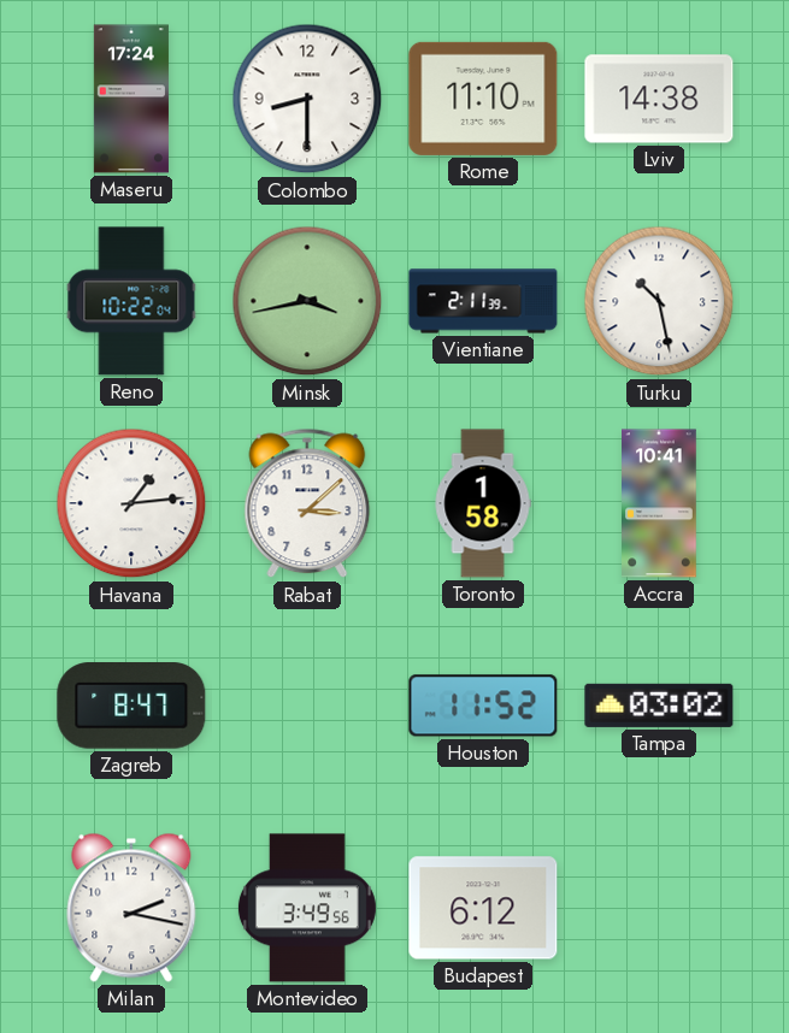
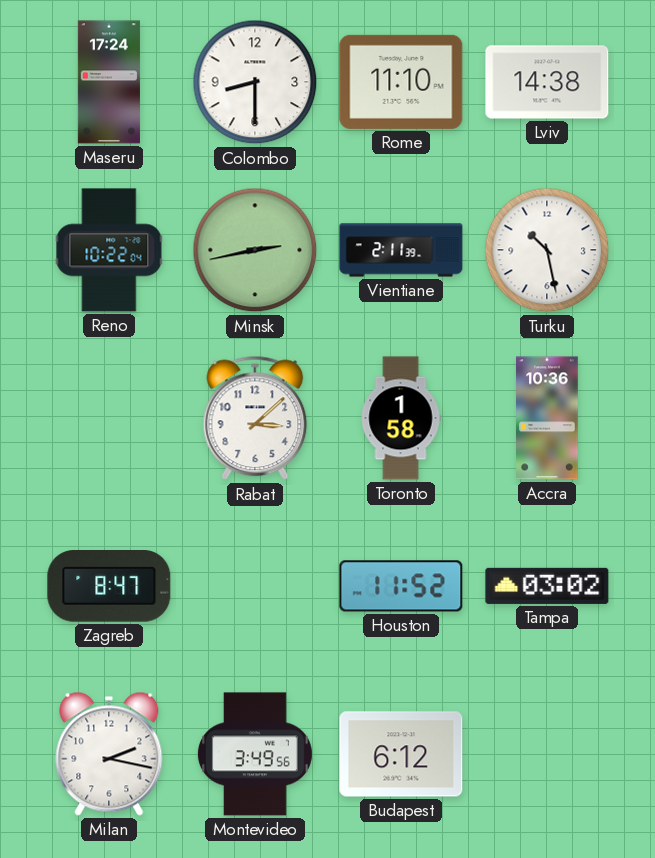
Minsk: 3:43 -> 2:43 (255, 250)
Havana: 1:14 -> none (131, 503)
Accra: 10:41 -> 10:36 (548, 418)
